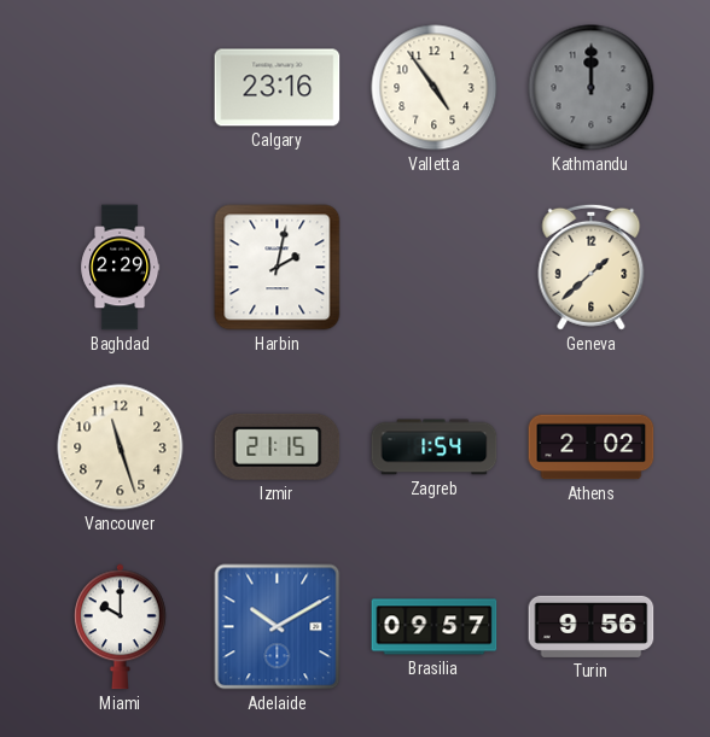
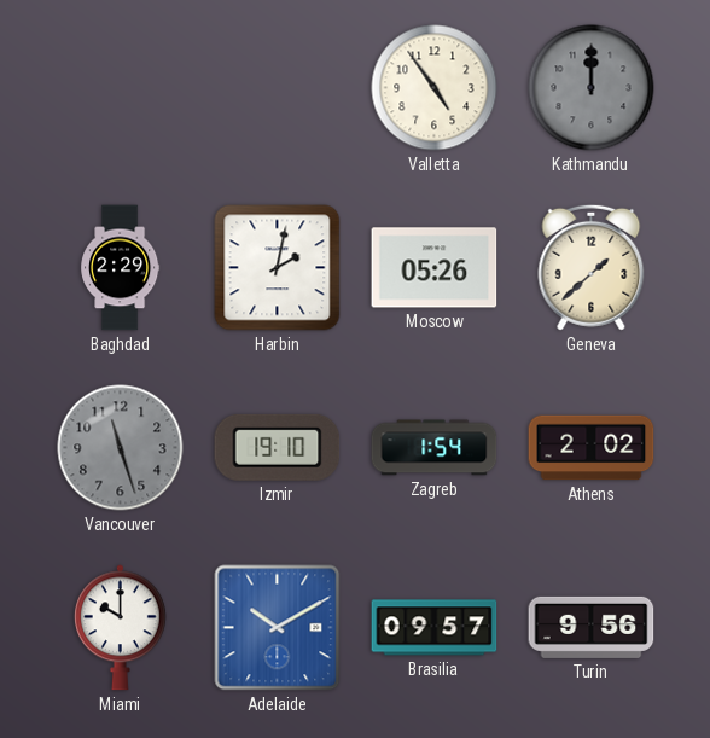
Calgary: 23:16 -> none (278, 88)
Moscow: none -> 05:26 (435, 268)
Vancouver dial: cream -> grey (121, 448)
Izmir: 21:15 -> 19:10 (278, 447)
